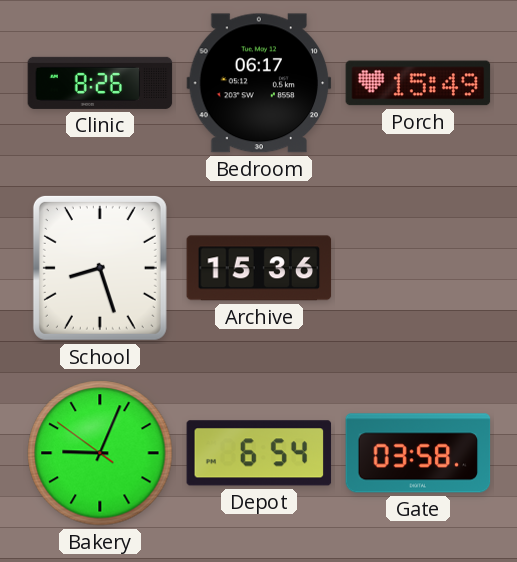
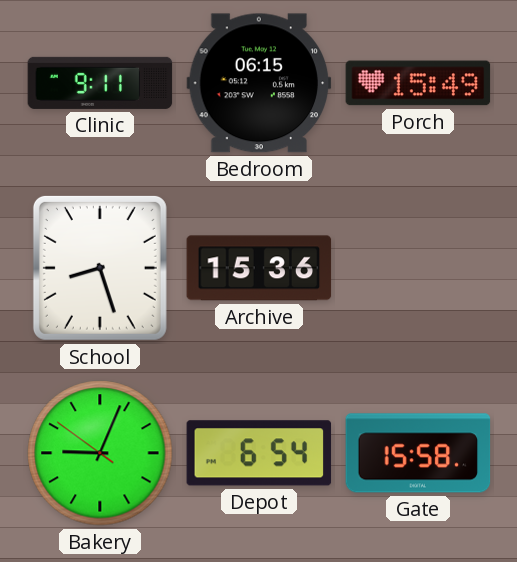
Clinic: 8:26 -> 9:11 (100, 83)
Bedroom: 06:17 -> 06:15 (259, 83)
Gate: 03:58 -> 15:58 (418, 453)
